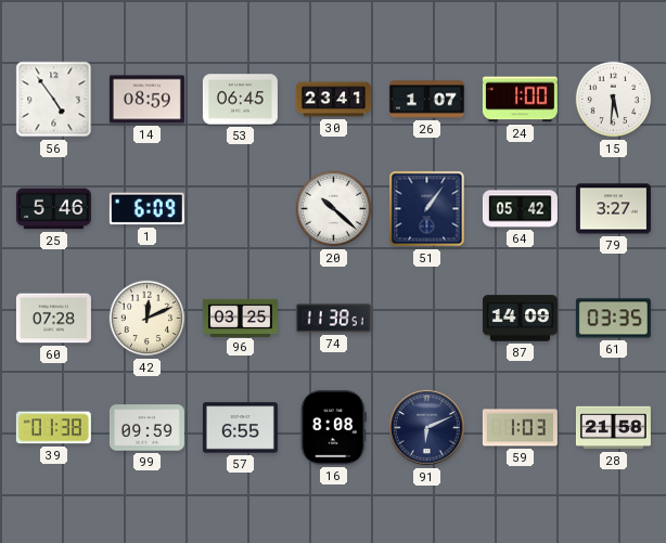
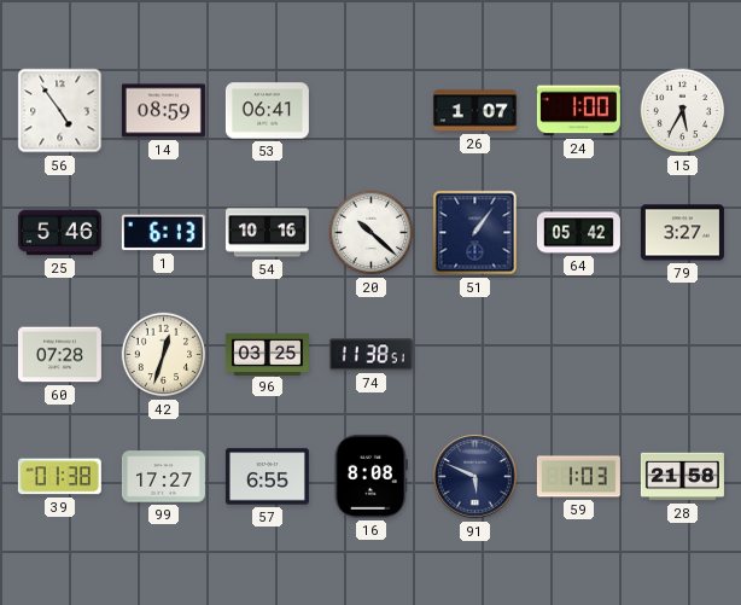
53: 06:45 -> 06:41 (267, 111)
30: 23:41 -> none (333, 100)
15: 5:31 -> 5:35 (683, 111)
1: 6:09 -> 6:13 (163, 233)
54: none -> 10:16 (267, 233)
42: 12:11 -> 12:33 (164, 355)
87: 14:09 -> none (520, 319)
61: 03:35 -> none (613, 319)
99: 09:59 -> 17:27 (163, 477)
91: 6:11 -> 5:49 (475, 477)
